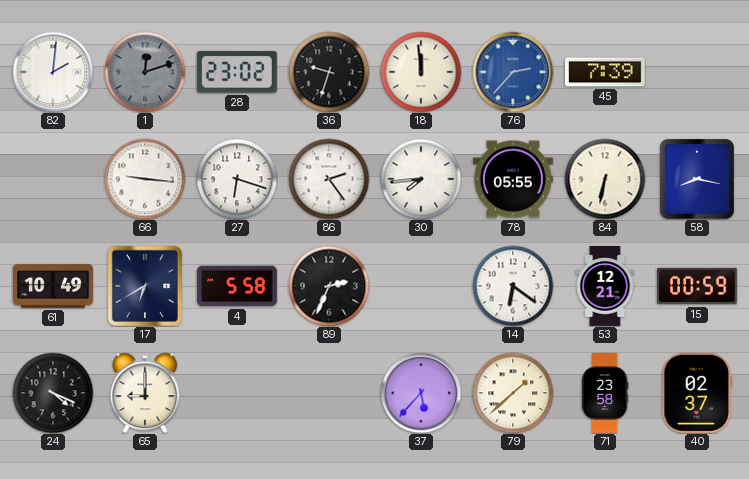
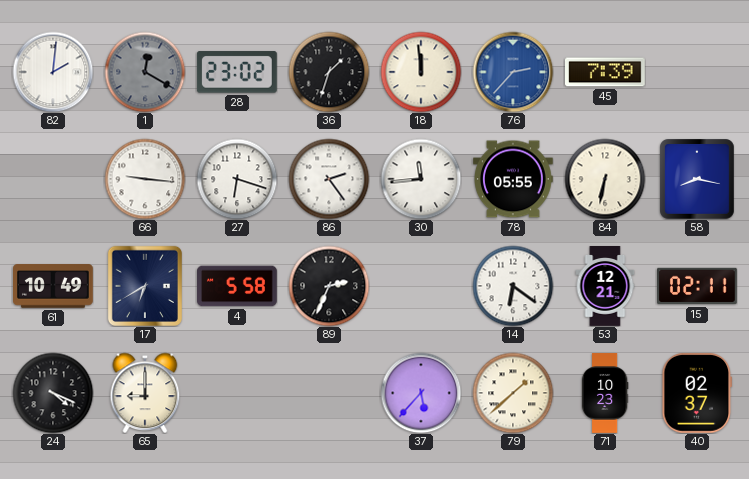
1: 12:12 -> 12:20 (145, 72)
36: 9:33 -> 1:33 (329, 72)
30: 7:44 -> 11:44 (421, 179)
15: 00:59 -> 02:11 (698, 286)
71: 23:58 -> 10:23 (605, 393)
